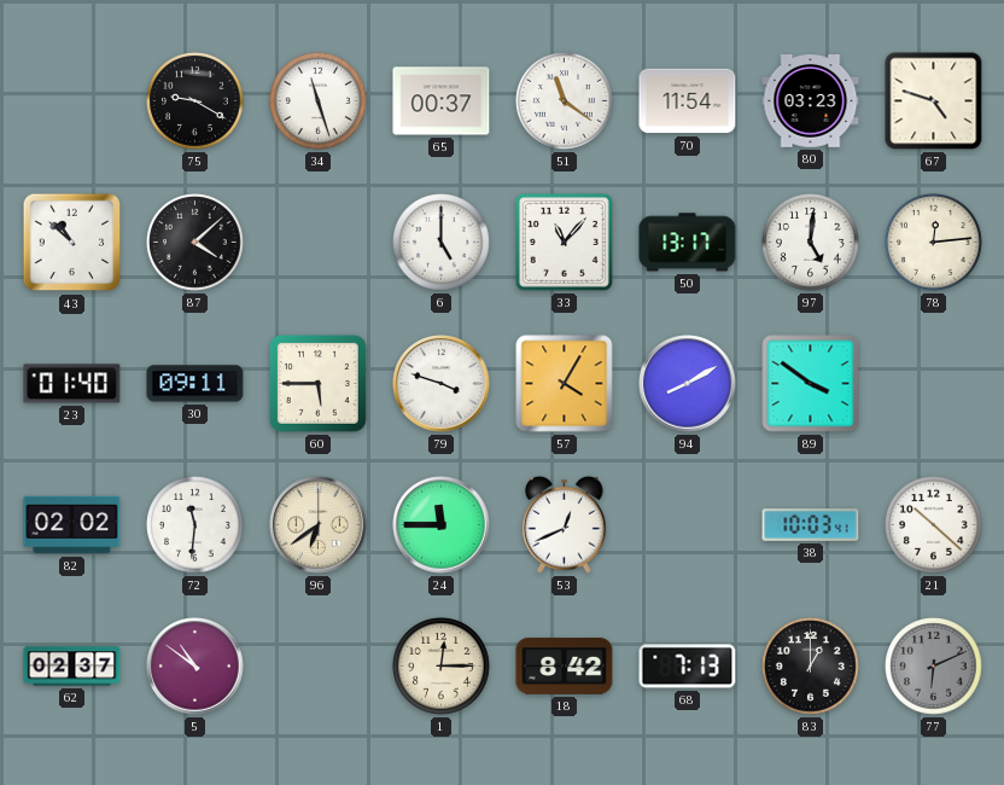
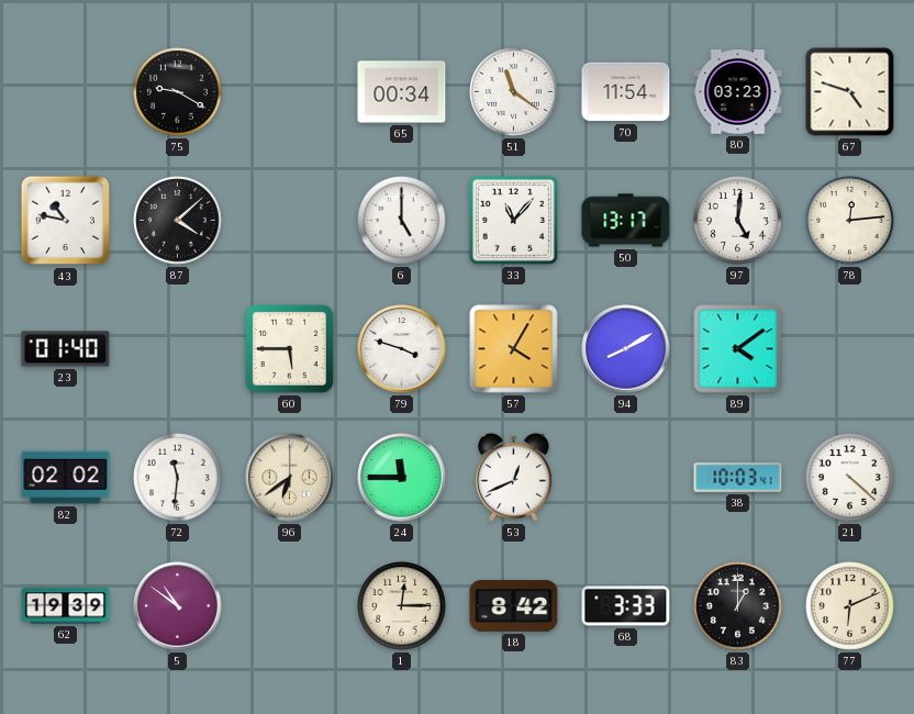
34: 11:27 -> none (319, 101)
65: 00:37 -> 00:34 (402, 92)
43: 10:52 -> 10:47 (66, 221)
30: 09:11 -> none (195, 384)
89: 3:51 -> 4:09 (738, 349)
21: 10:22 -> 4:22 (850, 478)
62: 02:37 -> 19:39 (66, 606)
68: 7:13 -> 3:33 (626, 606)
77 dial: grey -> cream (850, 606)
